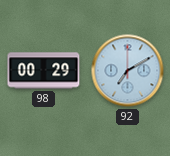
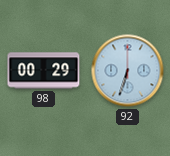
92: 7:10 -> 6:33 (128, 71)
